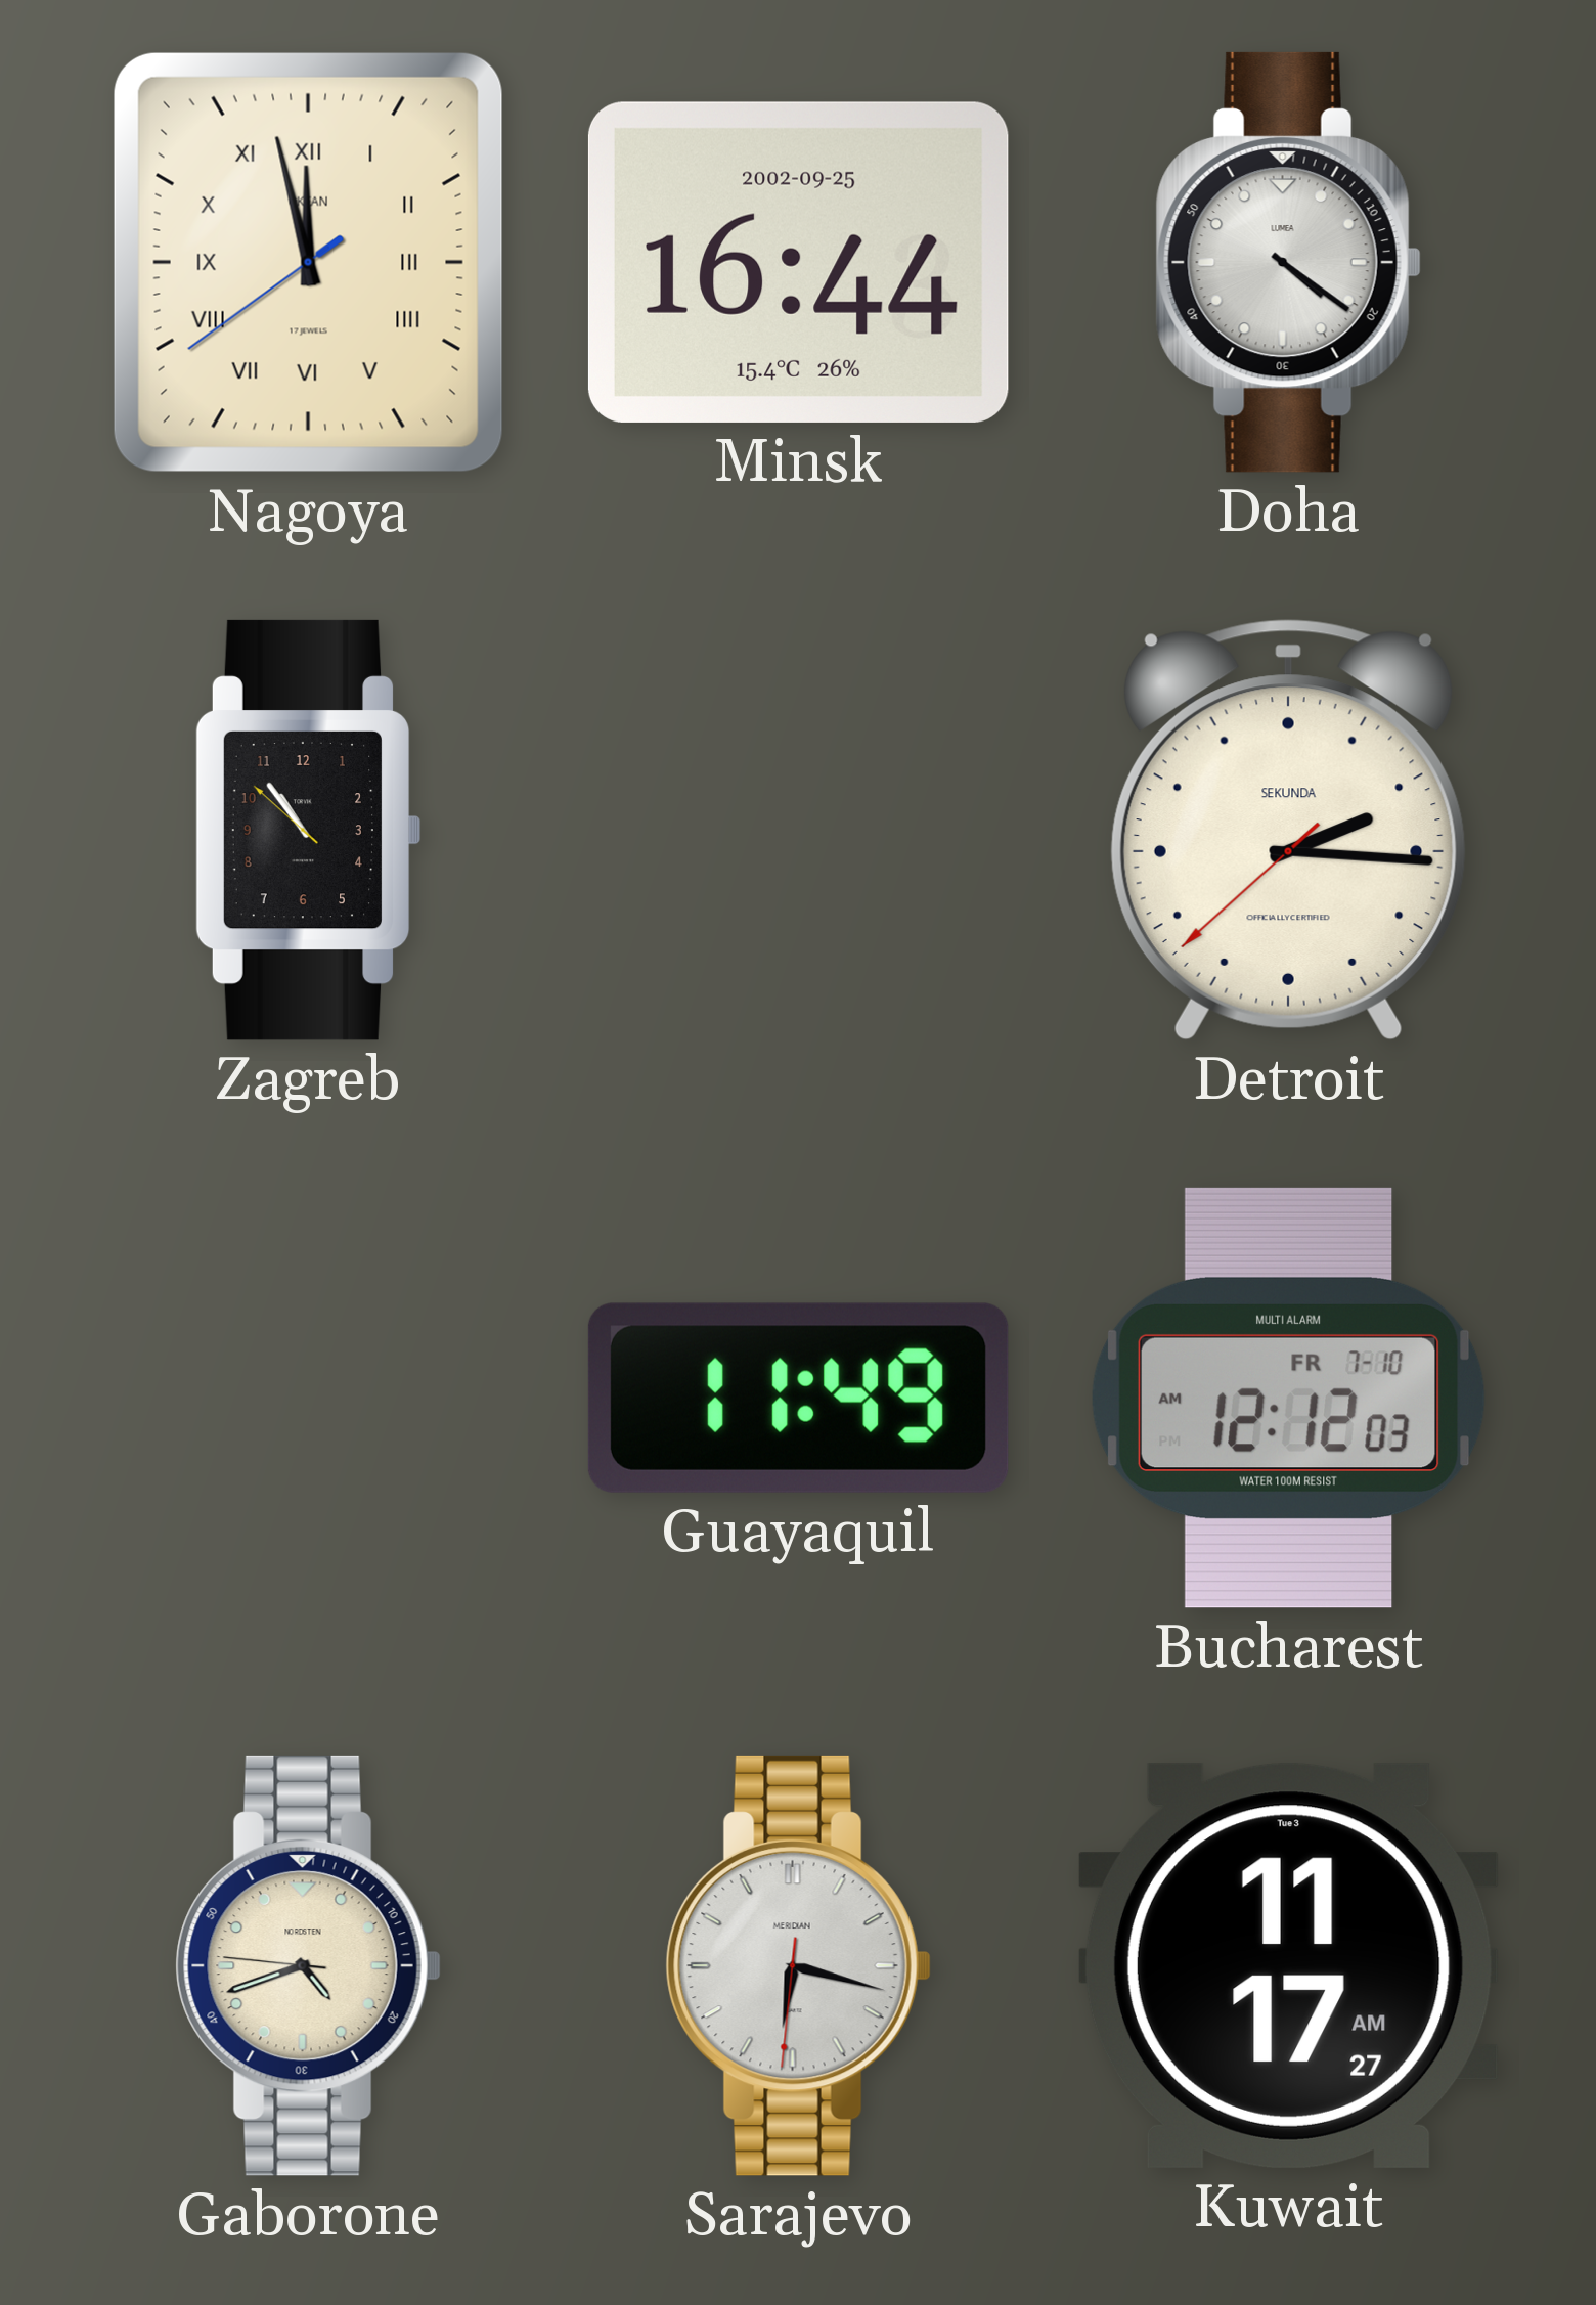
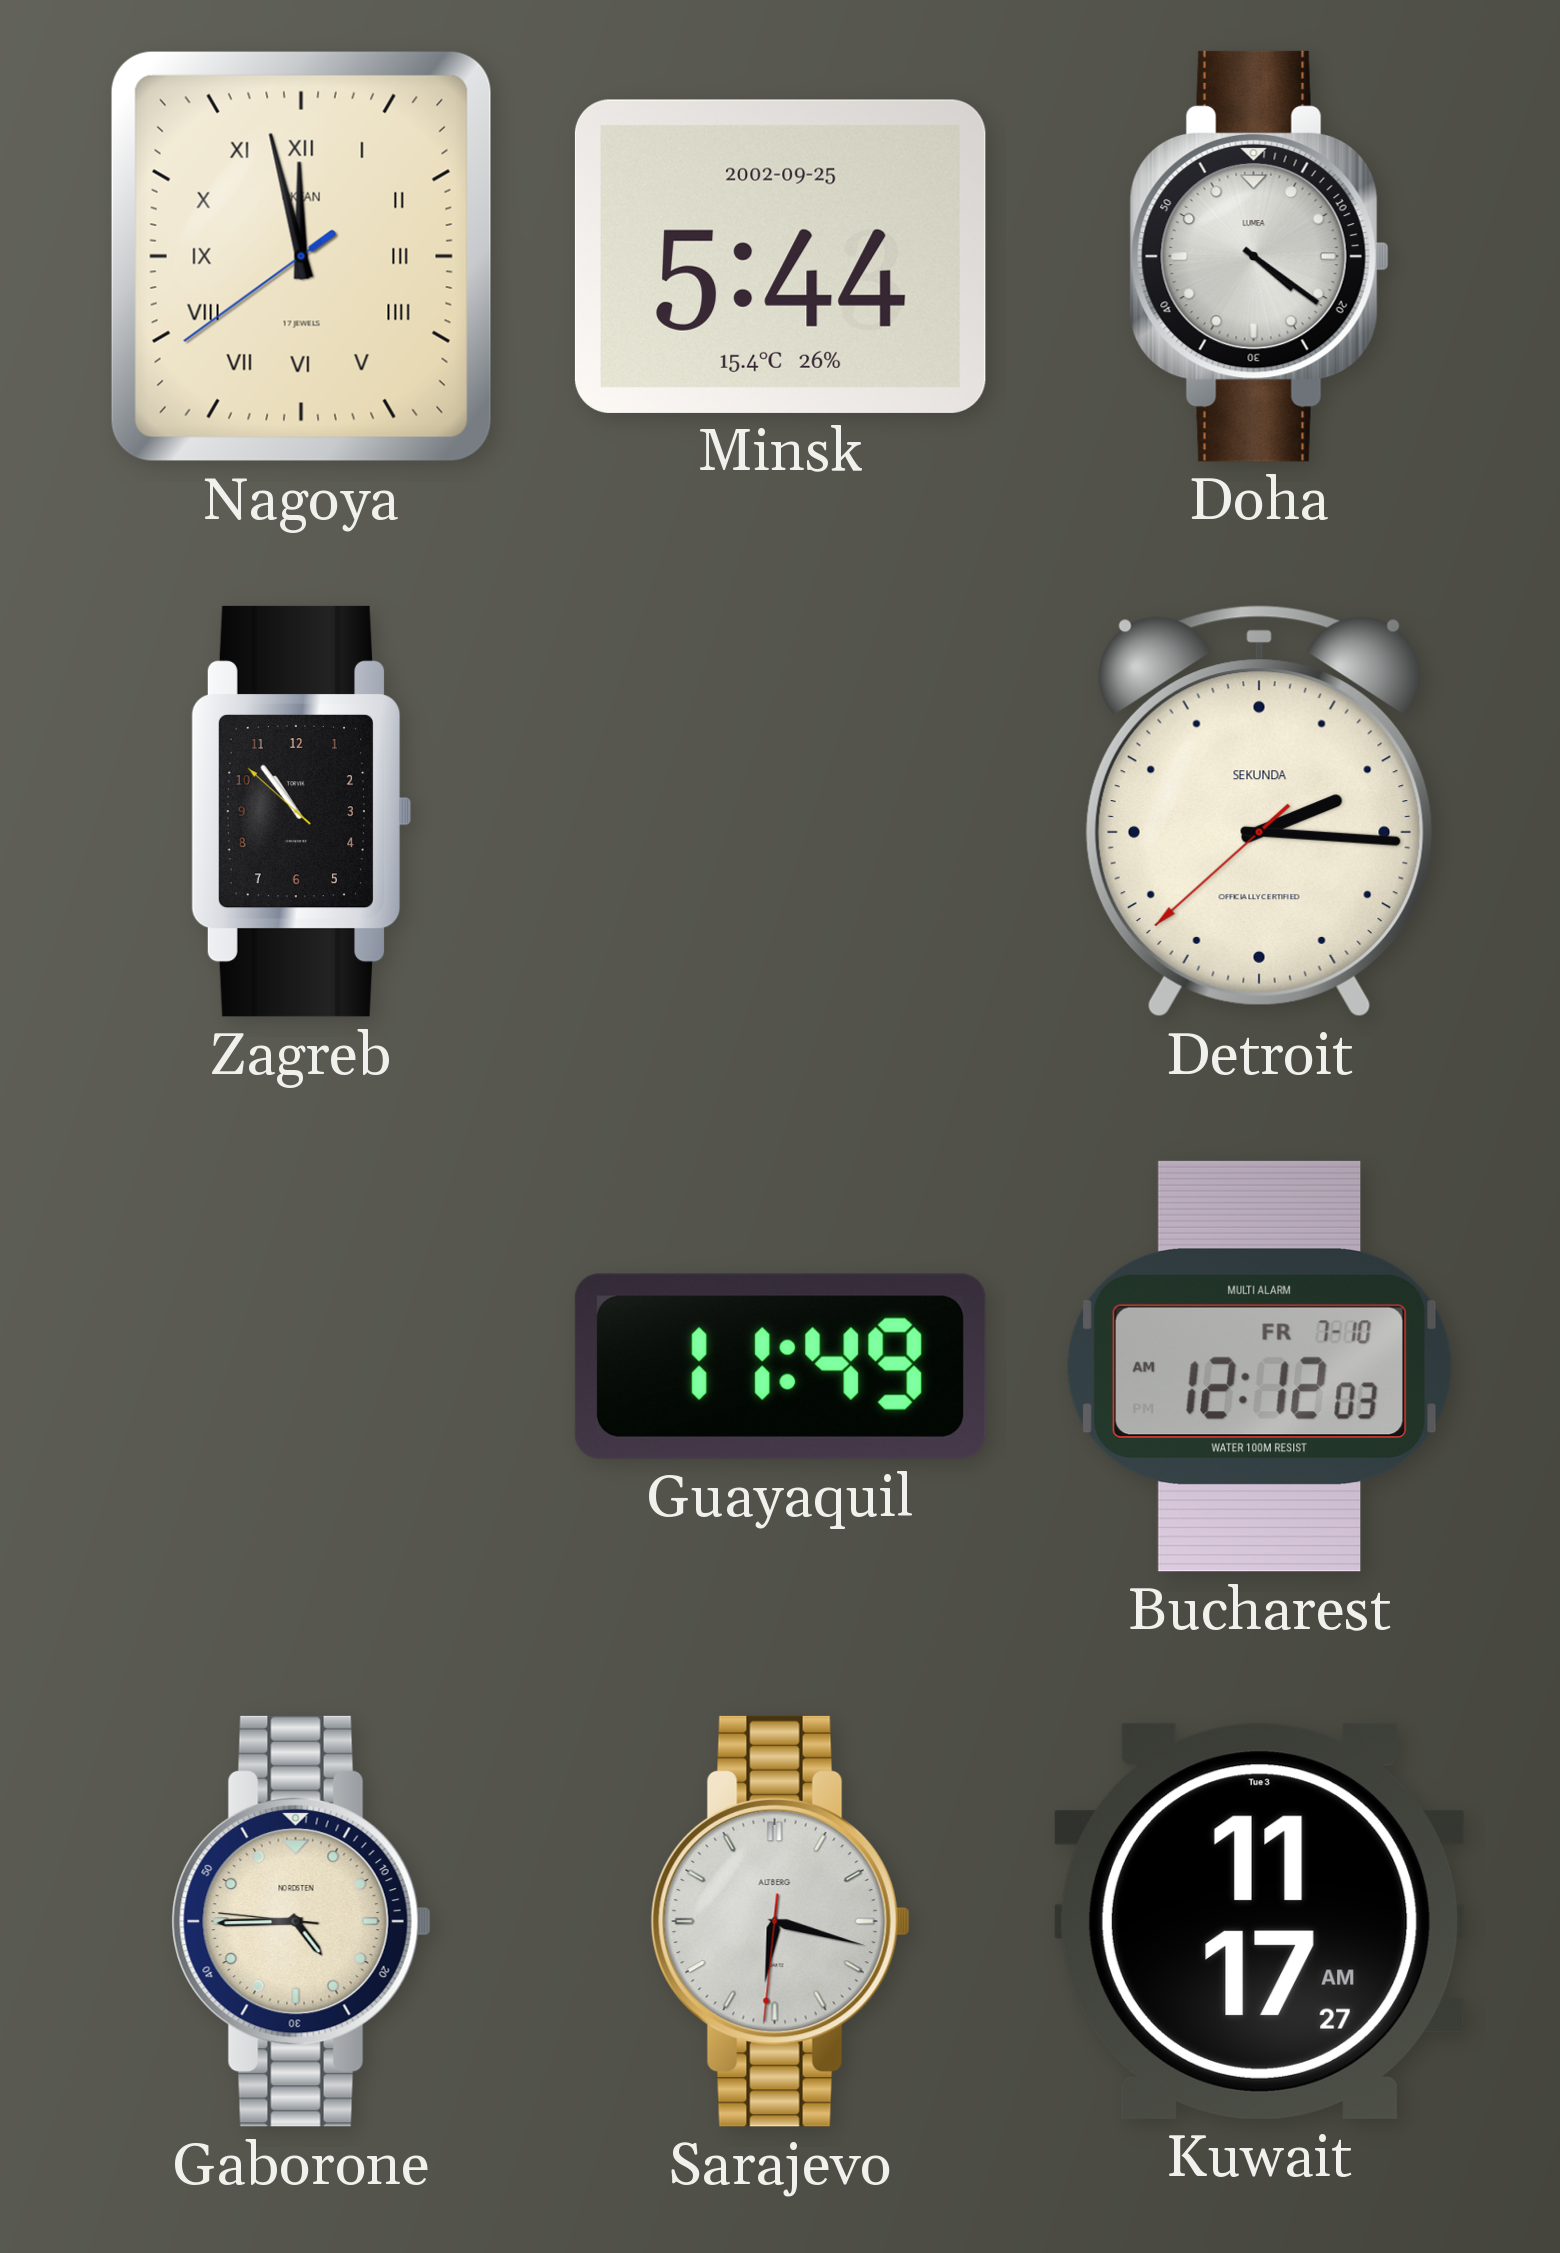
Minsk: 16:44 -> 5:44 (780, 256)
Gaborone: 4:41 -> 4:44 (301, 1921)
Sarajevo brand: MERIDIAN -> ALTBERG (780, 1921)
